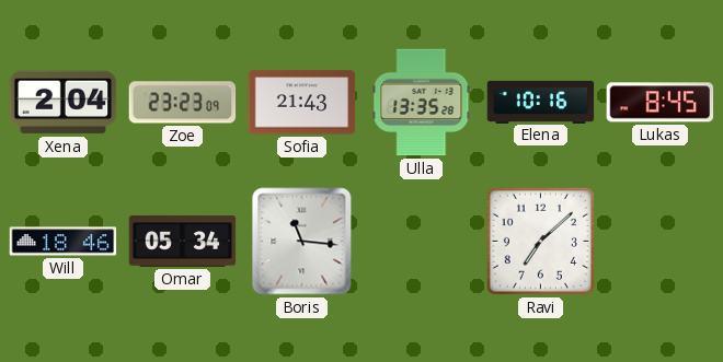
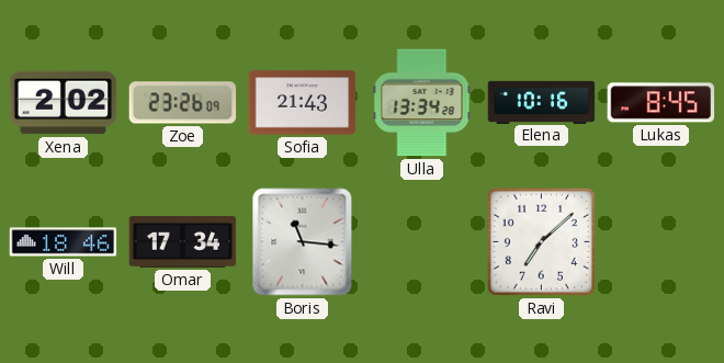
Xena: 2:04 -> 2:02 (64, 103)
Zoe: 23:23 -> 23:26 (183, 103)
Ulla: 13:35 -> 13:34 (422, 103)
Omar: 05:34 -> 17:34 (183, 242)
